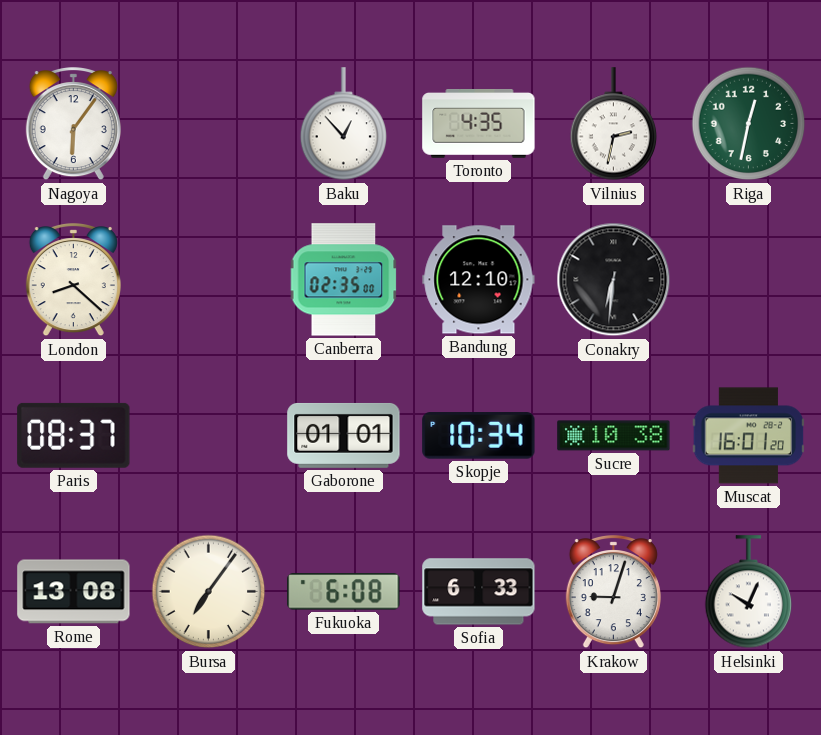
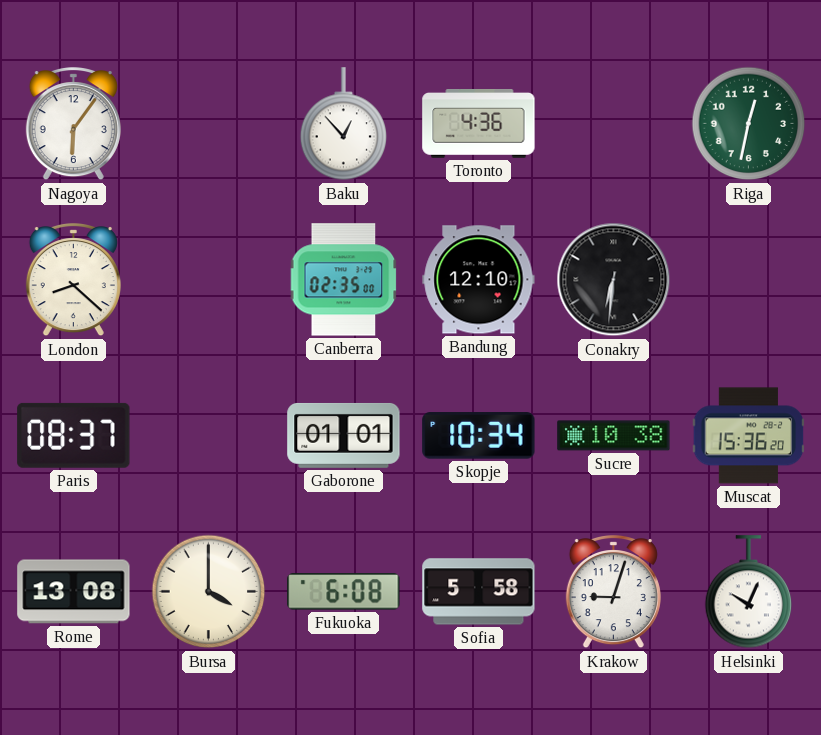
Toronto: 4:35 -> 4:36 (479, 124)
Vilnius: 2:32 -> none (614, 124)
Muscat: 16:01 -> 15:36 (749, 436)
Bursa: 7:06 -> 4:00 (209, 592)
Sofia: 6:33 -> 5:58 (479, 592)
